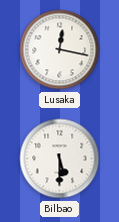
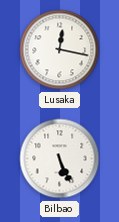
Bilbao: 5:30 -> 5:26 (60, 159)
